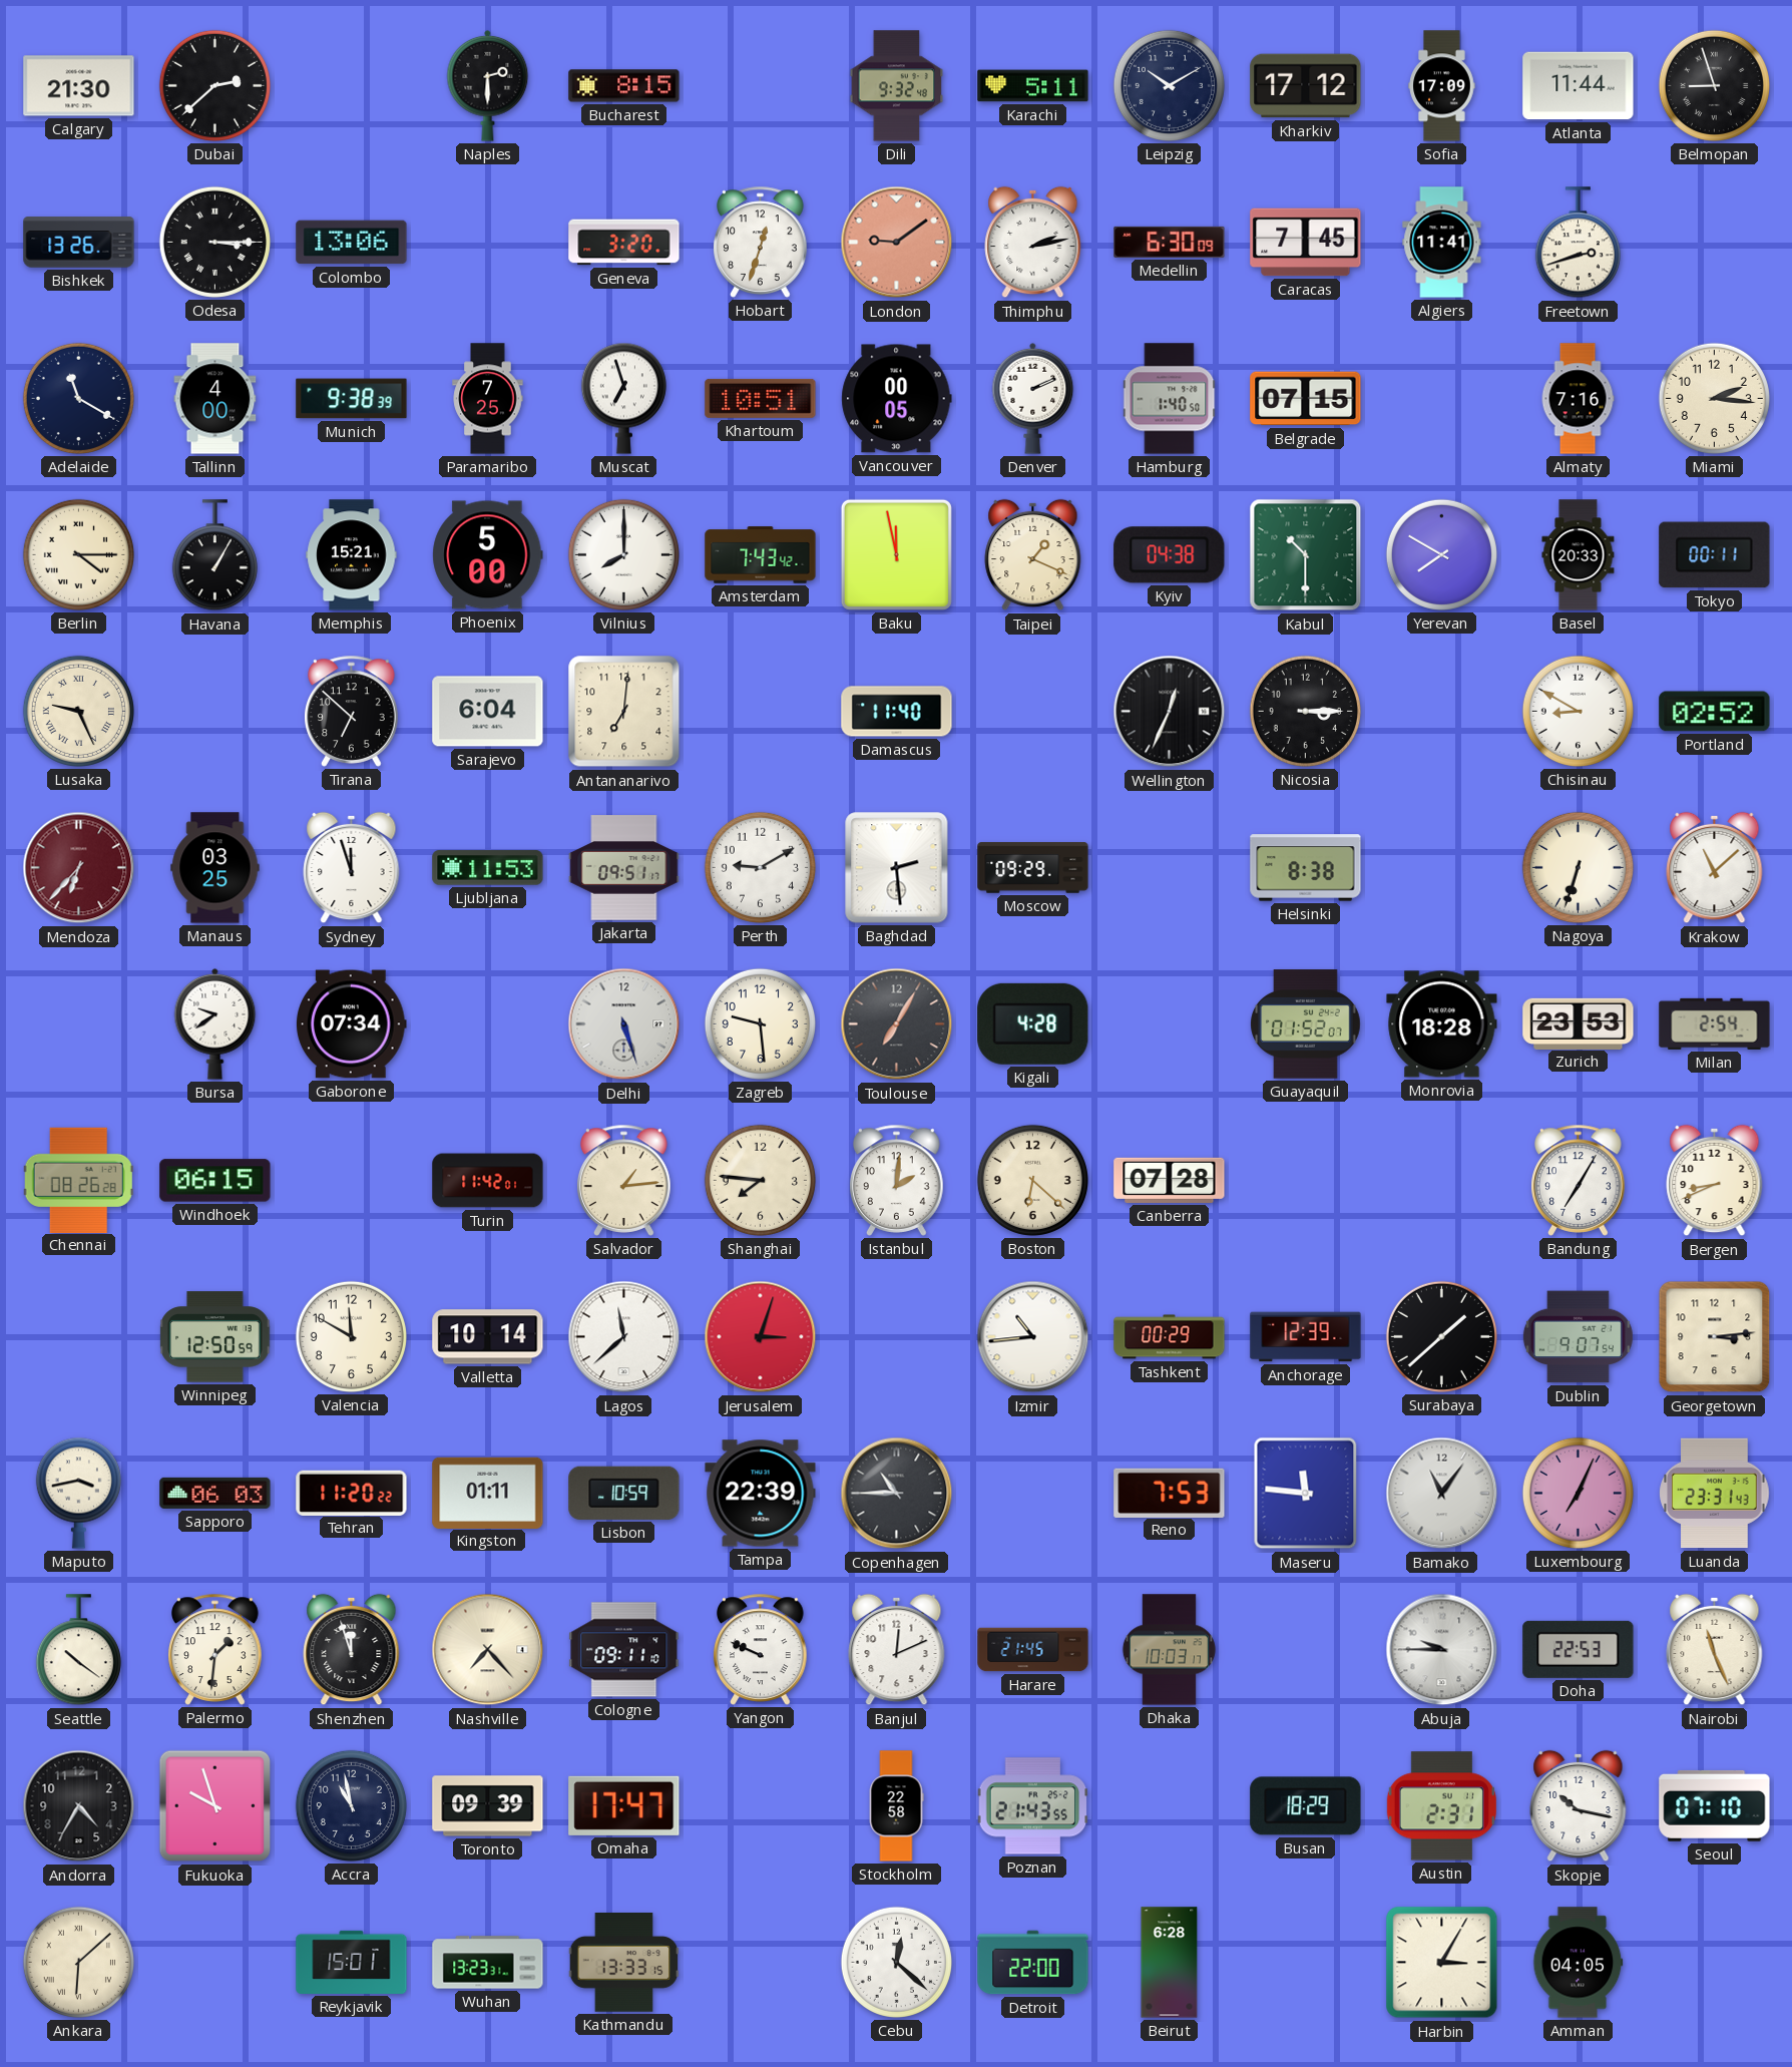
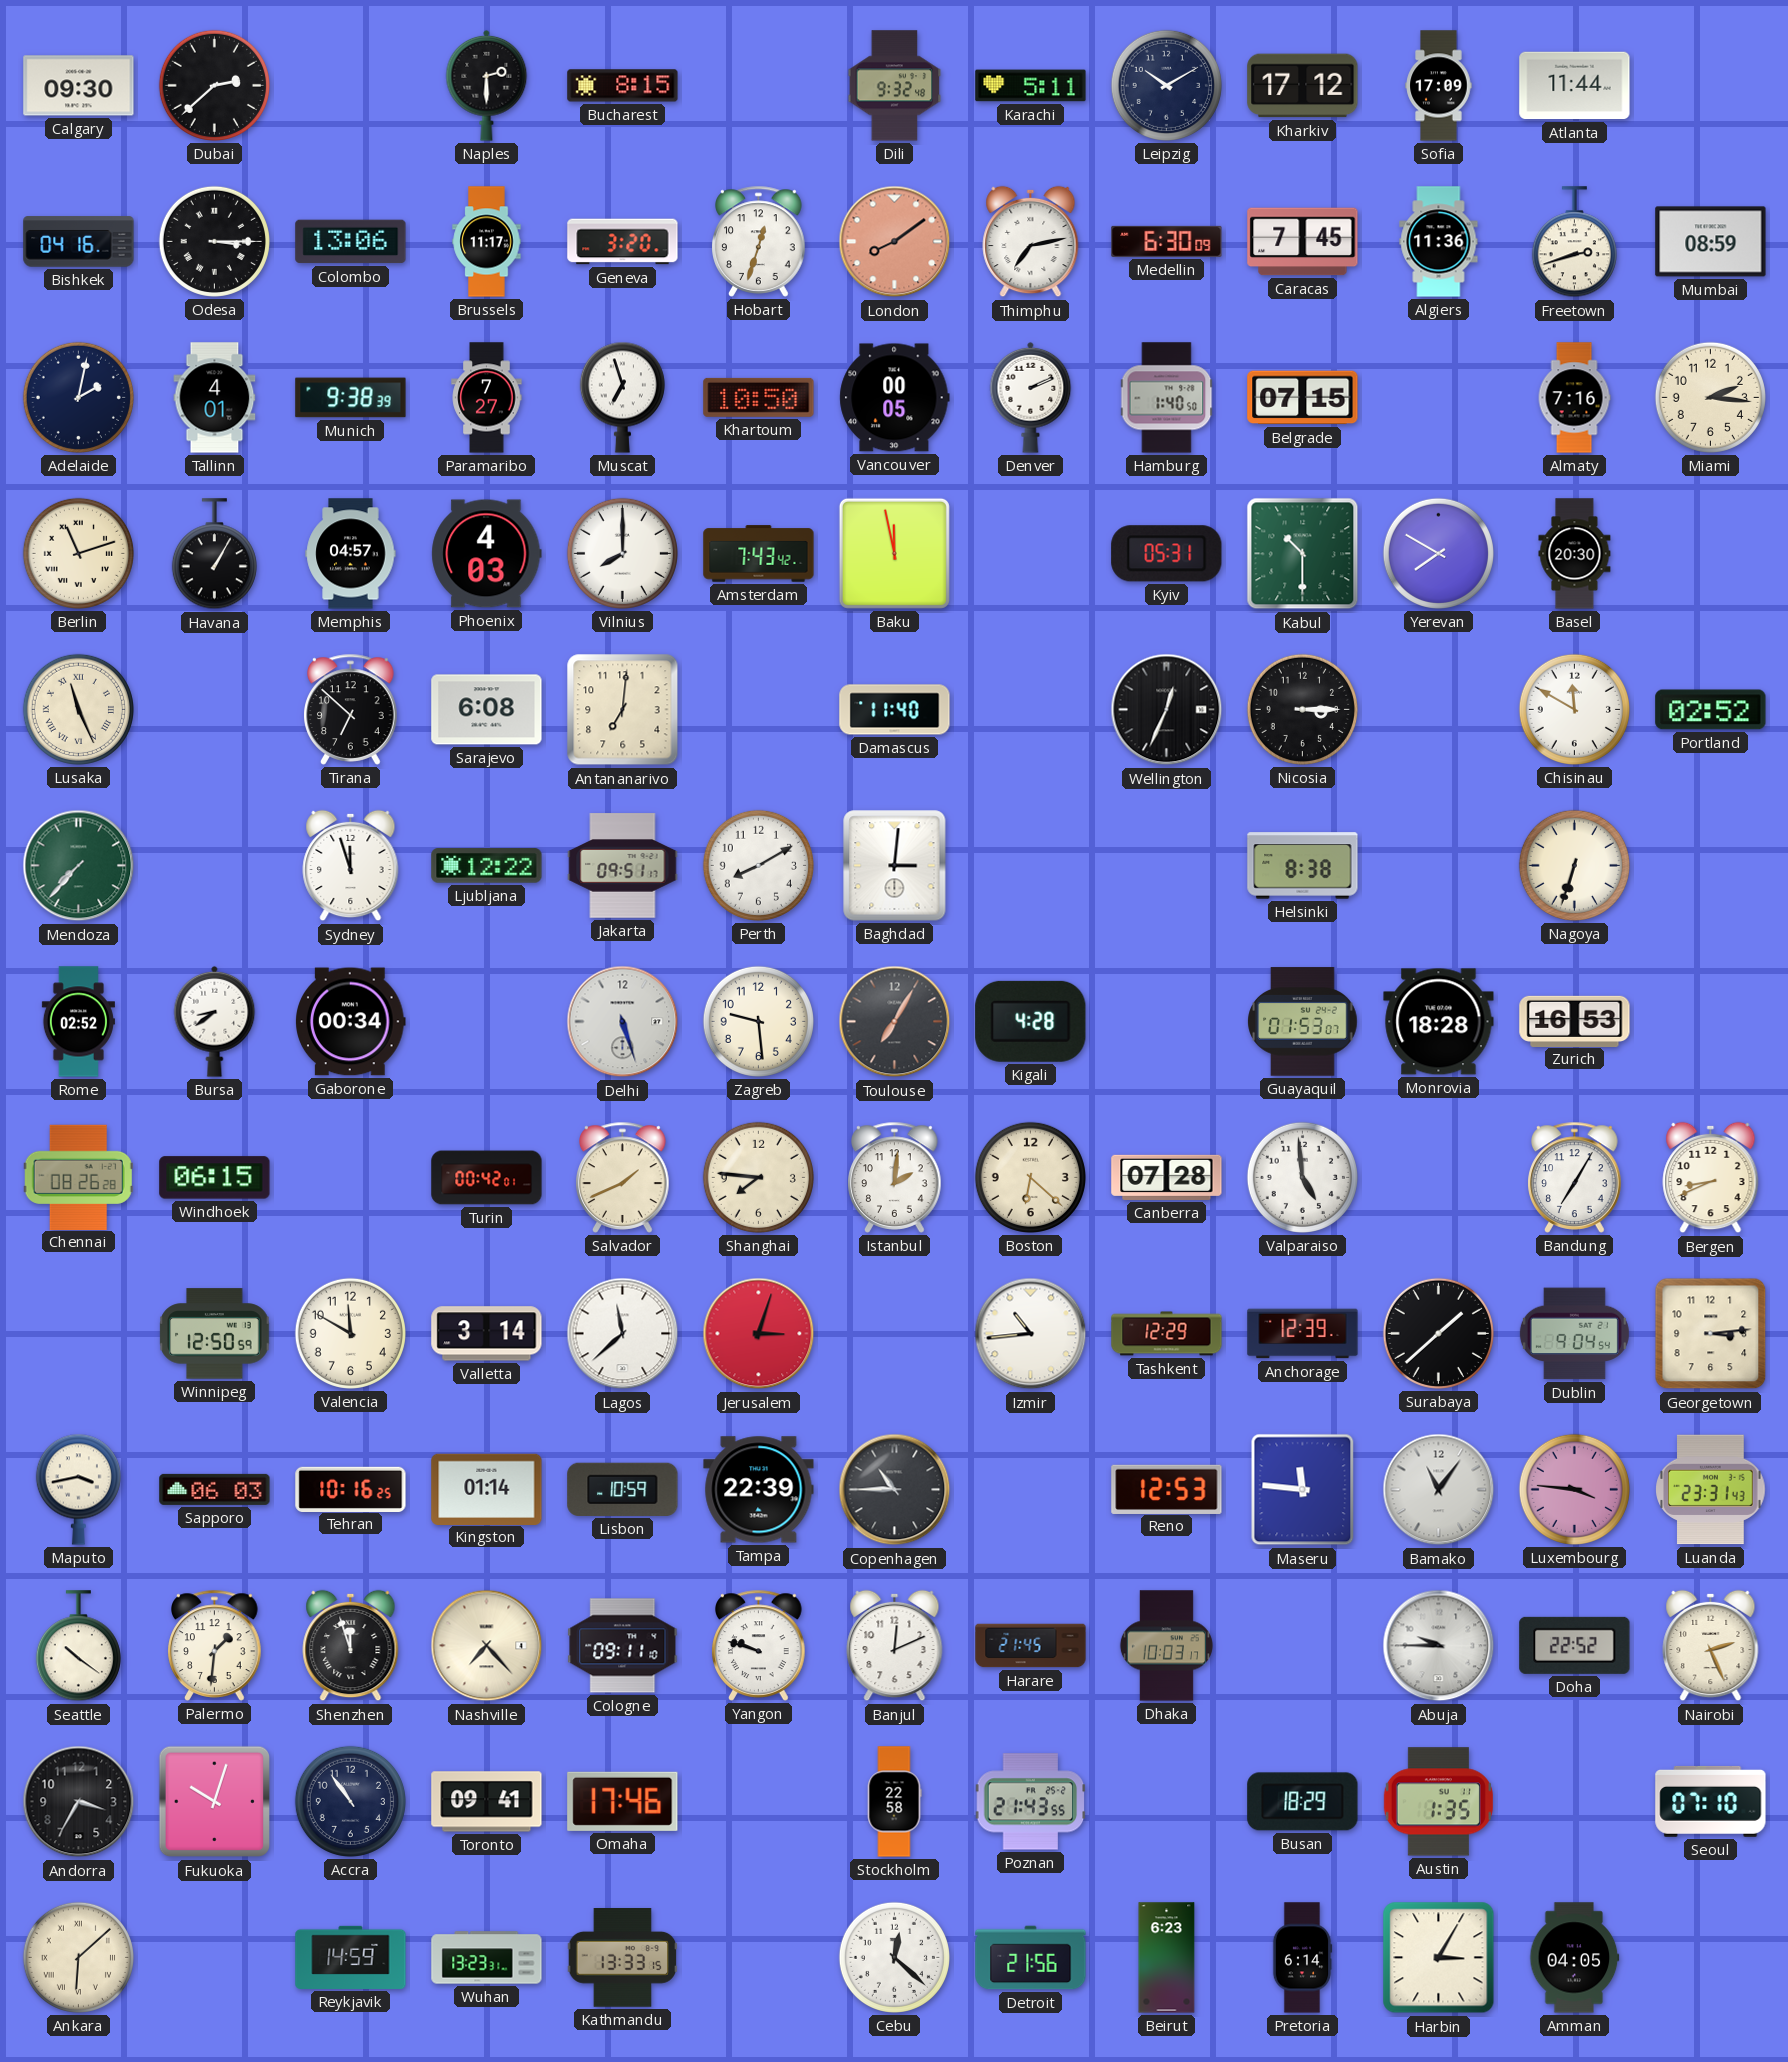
Calgary: 21:30 -> 09:30 (79, 86)
Belmopan: 8:57 -> none (1714, 85)
Bishkek: 13:26 -> 04:16 (79, 242)
Brussels: none -> 11:17 (487, 242)
London: 9:09 -> 8:09 (895, 242)
Thimphu: 2:13 -> 7:13 (1031, 242)
Algiers: 11:41 -> 11:36 (1439, 242)
Mumbai: none -> 08:59 (1711, 242)
Adelaide: 11:20 -> 2:02 (78, 397)
Tallinn: 4:00 -> 4:01 (215, 398)
Paramaribo: 7:25 -> 7:27 (487, 398)
Khartoum: 10:51 -> 10:50 (759, 397)
Berlin: 4:15 -> 11:12 (78, 553)
Memphis: 15:21 -> 04:57 (351, 554)
Phoenix: 5:00 -> 4:03 (487, 554)
Taipei: 1:19 -> none (1033, 555)
Kyiv: 04:38 -> 05:31 (1167, 554)
Basel: 20:33 -> 20:30 (1575, 554)
Tokyo: 00:11 -> none (1715, 555)
Lusaka: 9:26 -> 11:26 (78, 709)
Sarajevo: 6:04 -> 6:08 (487, 710)
Chisinau: 8:50 -> 11:50 (1574, 709)
Mendoza: 6:37 -> 7:37 (79, 866)
Mendoza dial: burgundy -> green (79, 866)
Manaus: 03:25 -> none (215, 868)
Ljubljana: 11:53 -> 12:22 (487, 866)
Perth: 9:10 -> 8:10 (758, 865)
Baghdad: 2:29 -> 3:01 (895, 866)
Moscow: 09:29 -> none (1033, 868)
Krakow: 11:08 -> none (1715, 868)
Rome: none -> 02:52 (78, 1022)
Bursa: 9:39 -> 8:39 (215, 1021)
Gaborone: 07:34 -> 00:34 (351, 1022)
Guayaquil: 01:52 -> 01:53 (1303, 1022)
Zurich: 23:53 -> 16:53 (1575, 1021)
Milan: 2:54 -> none (1715, 1023)
Turin: 11:42 -> 00:42 (487, 1178)
Salvador: 1:14 -> 1:41 (623, 1177)
Valparaiso: none -> 4:59 (1302, 1177)
Valletta: 10:14 -> 3:14 (487, 1334)
Tashkent: 00:29 -> 12:29 (1167, 1334)
Dublin: 9:07 -> 9:04 (1574, 1334)
Tehran: 11:20 -> 10:16 (351, 1489)
Kingston: 01:11 -> 01:14 (487, 1489)
Reno: 7:53 -> 12:53 (1167, 1489)
Luxembourg: 7:04 -> 3:46 (1574, 1489)
Yangon: 9:49 -> 9:48 (759, 1645)
Doha: 22:53 -> 22:52 (1575, 1645)
Nairobi: 11:26 -> 2:26 (1711, 1646)
Andorra: 4:35 -> 3:35 (79, 1802)
Fukuoka: 9:57 -> 10:03 (215, 1802)
Accra: 10:58 -> 10:54 (350, 1801)
Toronto: 09:39 -> 09:41 (487, 1802)
Omaha: 17:47 -> 17:46 (623, 1801)
Austin: 2:31 -> 1:35 (1438, 1802)
Skopje: 10:17 -> none (1579, 1806)
Reykjavik: 15:01 -> 14:59 (351, 1957)
Detroit: 22:00 -> 21:56 (1031, 1958)
Beirut: 6:28 -> 6:23 (1167, 1958)
Pretoria: none -> 6:14 (1302, 1958)
